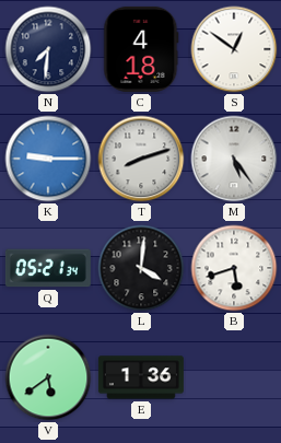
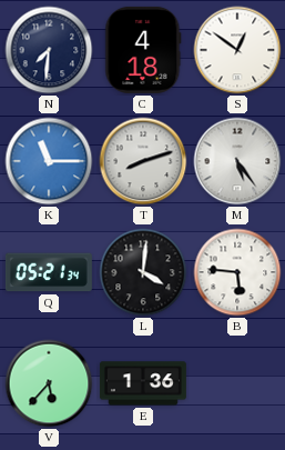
K: 9:15 -> 11:15 (49, 161)
B: 5:42 -> 5:46 (237, 272)
V: 5:39 -> 5:37 (49, 383)
